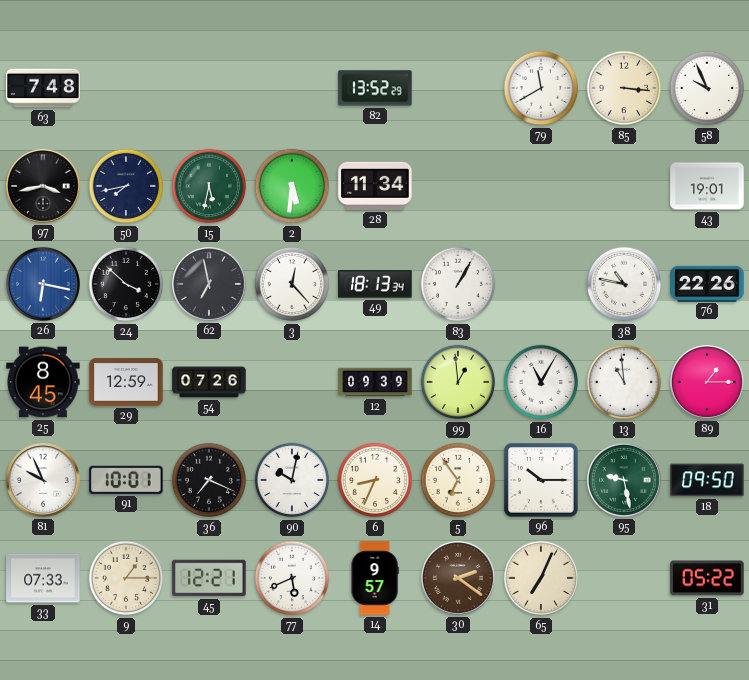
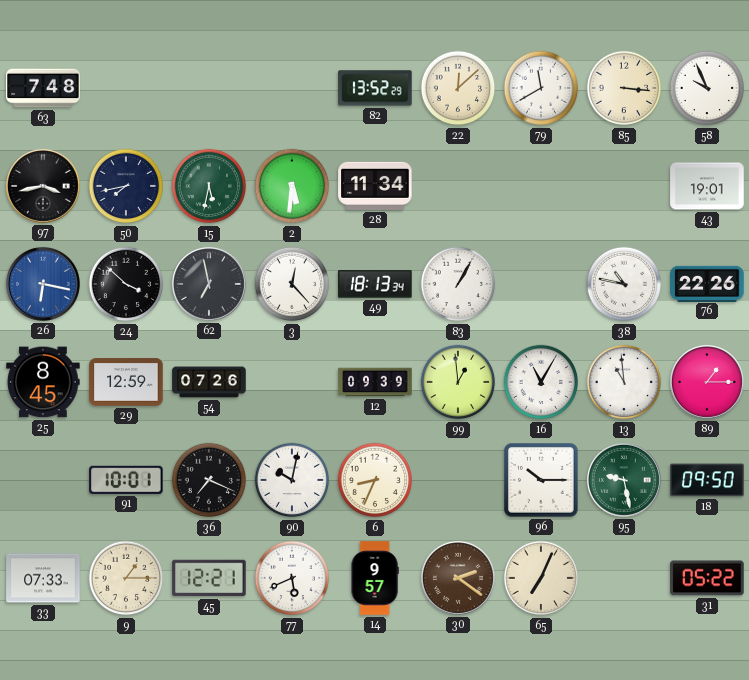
22: none -> 12:08 (458, 88)
81: 9:56 -> none (43, 480)
5: 6:54 -> none (458, 480)
